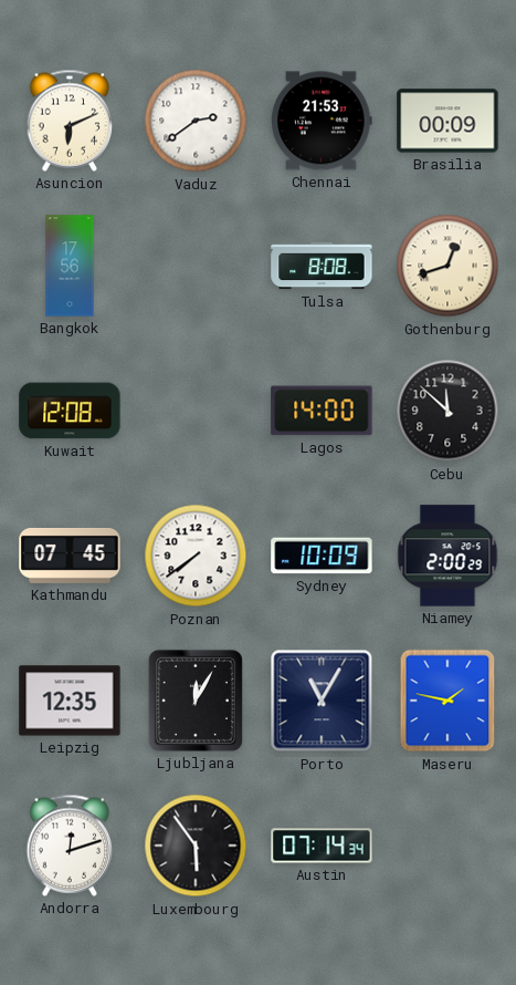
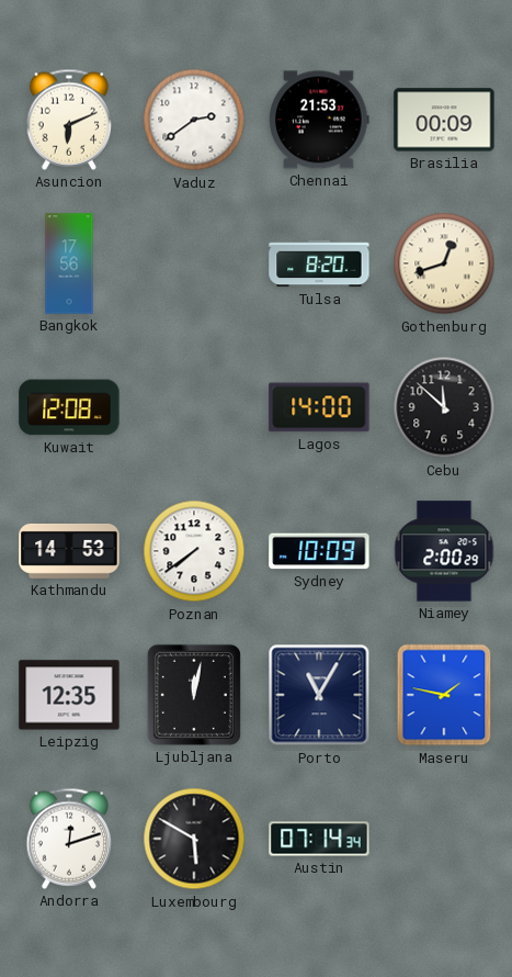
Tulsa: 8:08 -> 8:20 (319, 263)
Kathmandu: 07:45 -> 14:53 (69, 551)
Ljubljana: 12:05 -> 12:02 (194, 695)
Luxembourg: 5:54 -> 5:50 (194, 839)
